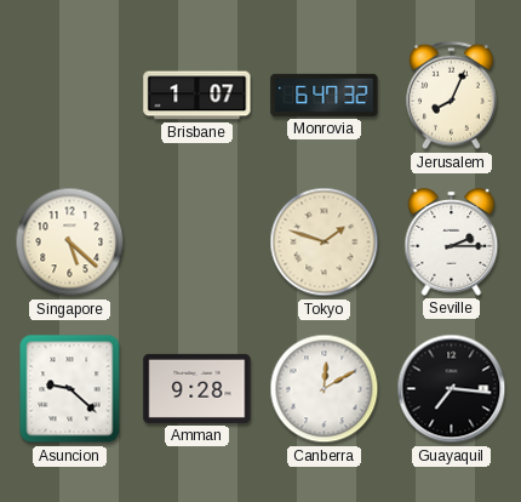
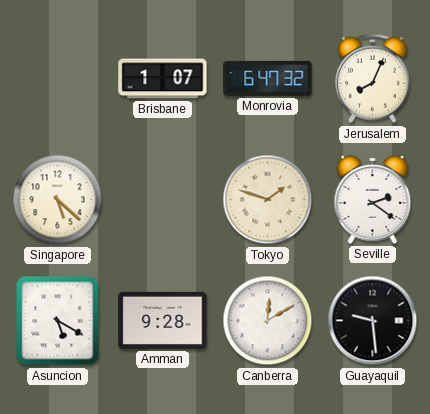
Seville: 2:15 -> 2:21 (373, 200)
Asuncion: 9:22 -> 5:20 (58, 321)
Guayaquil: 7:16 -> 9:29 (373, 321)
